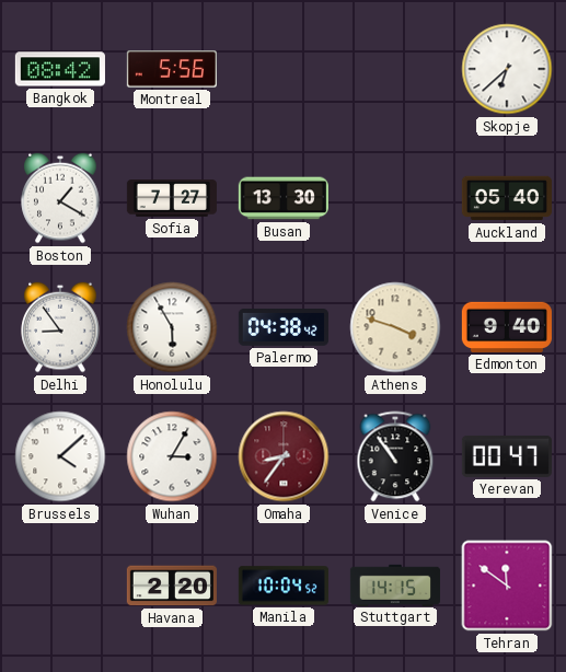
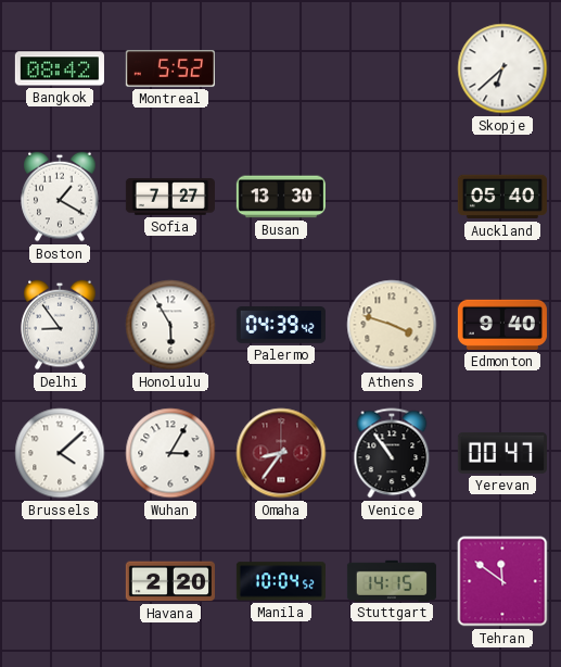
Montreal: 5:56 -> 5:52 (170, 68)
Palermo: 04:38 -> 04:39 (281, 326)
